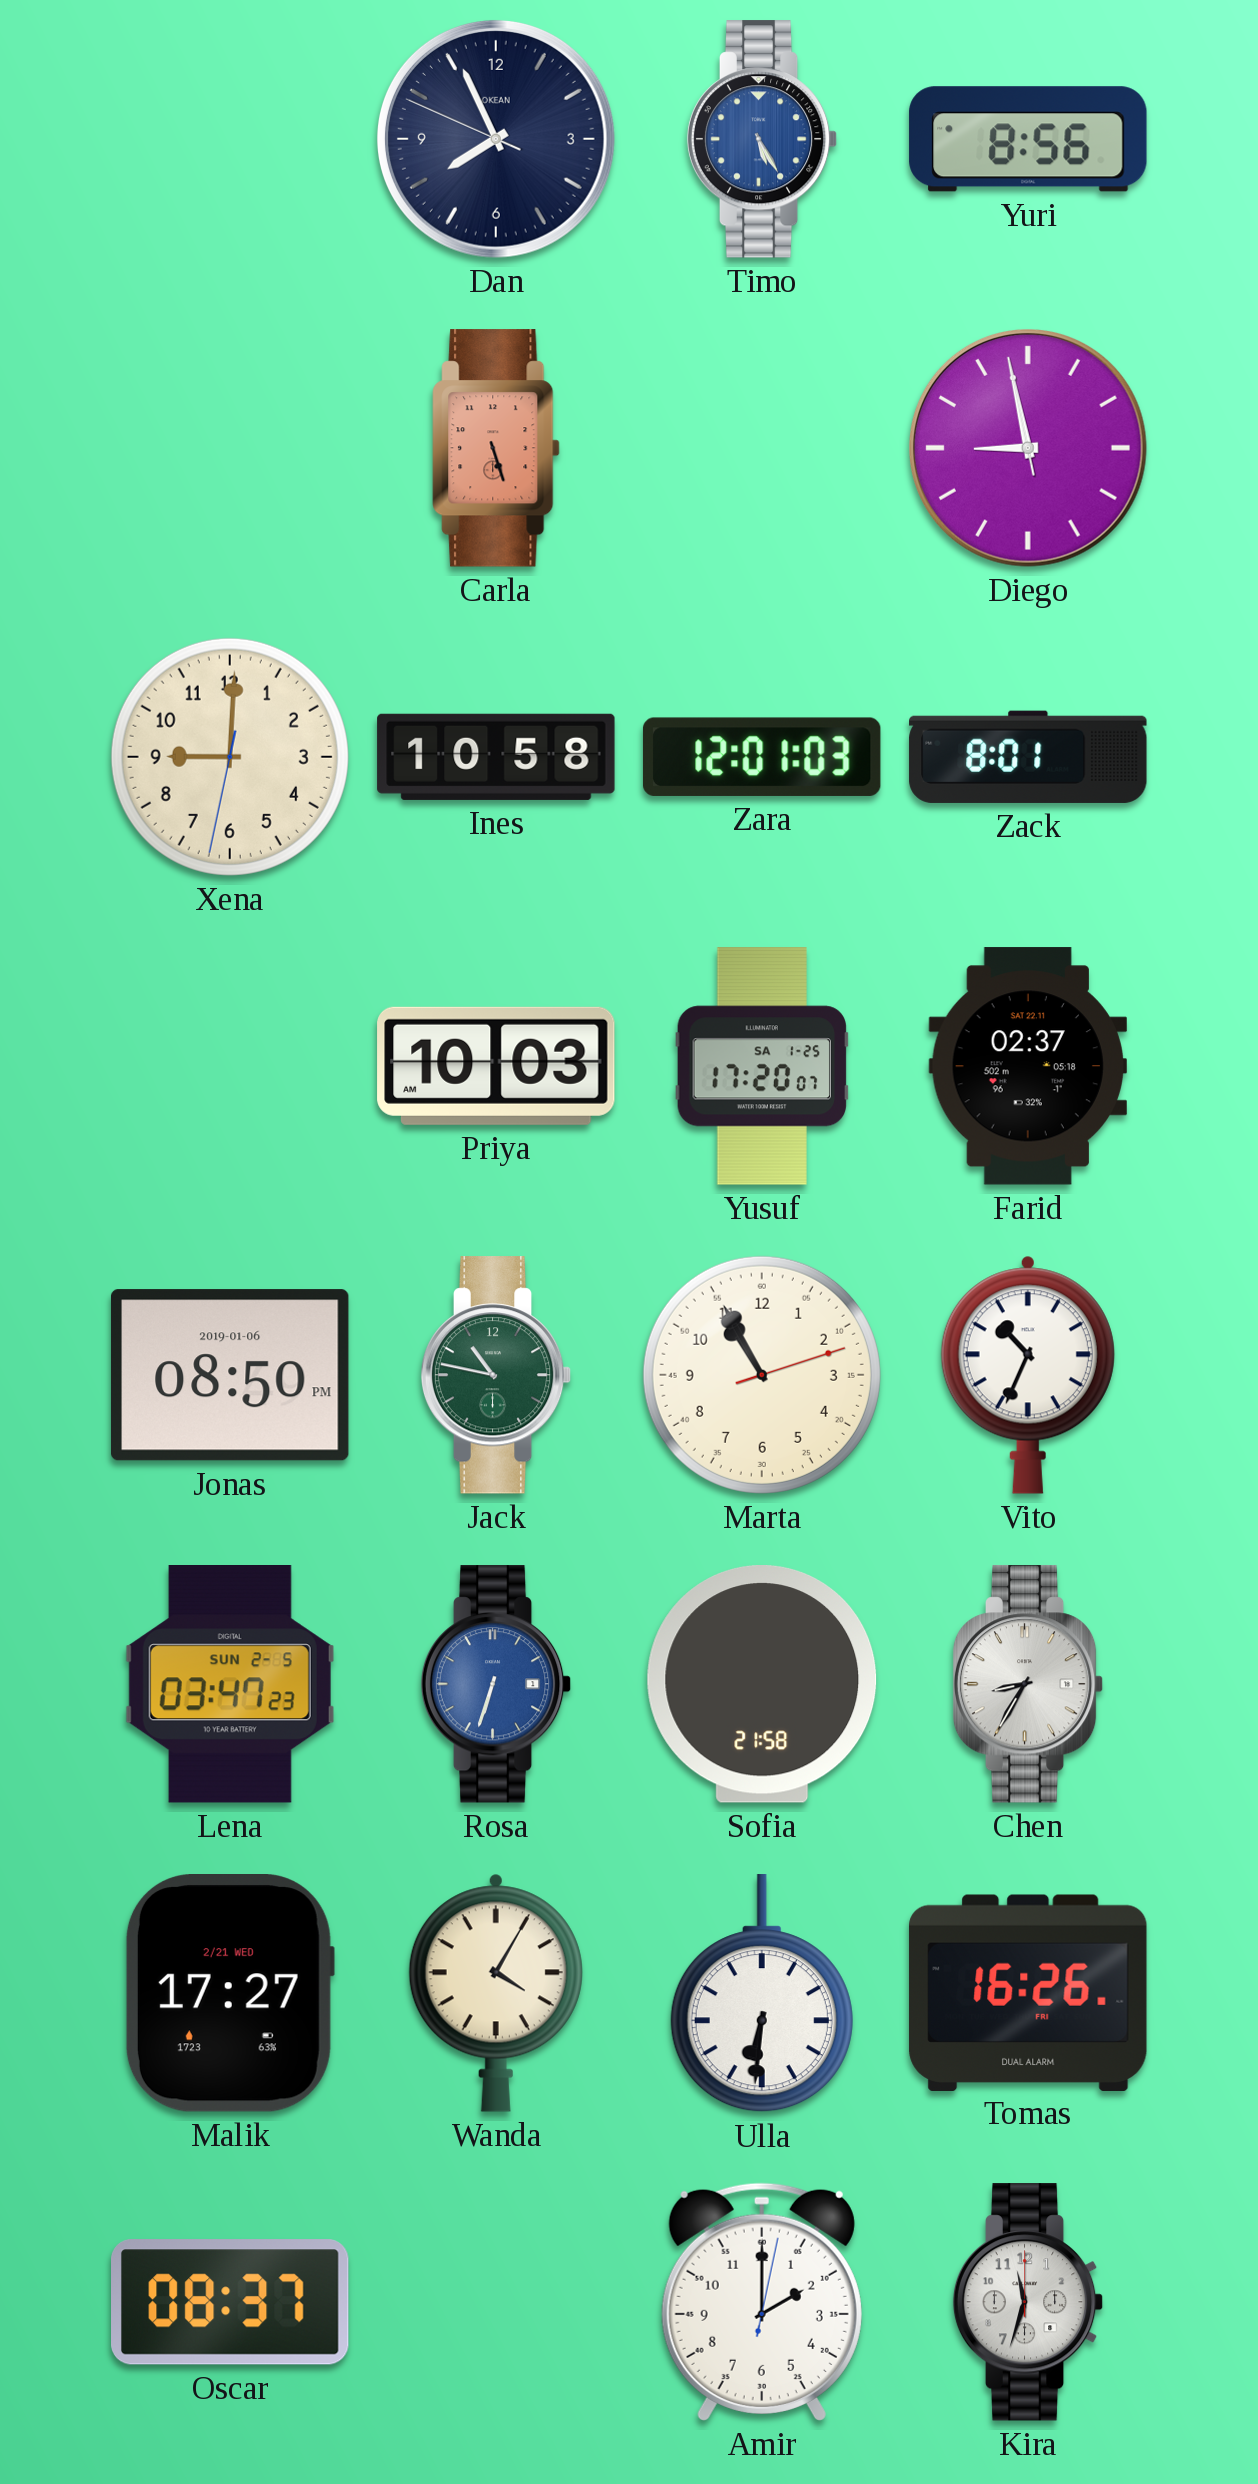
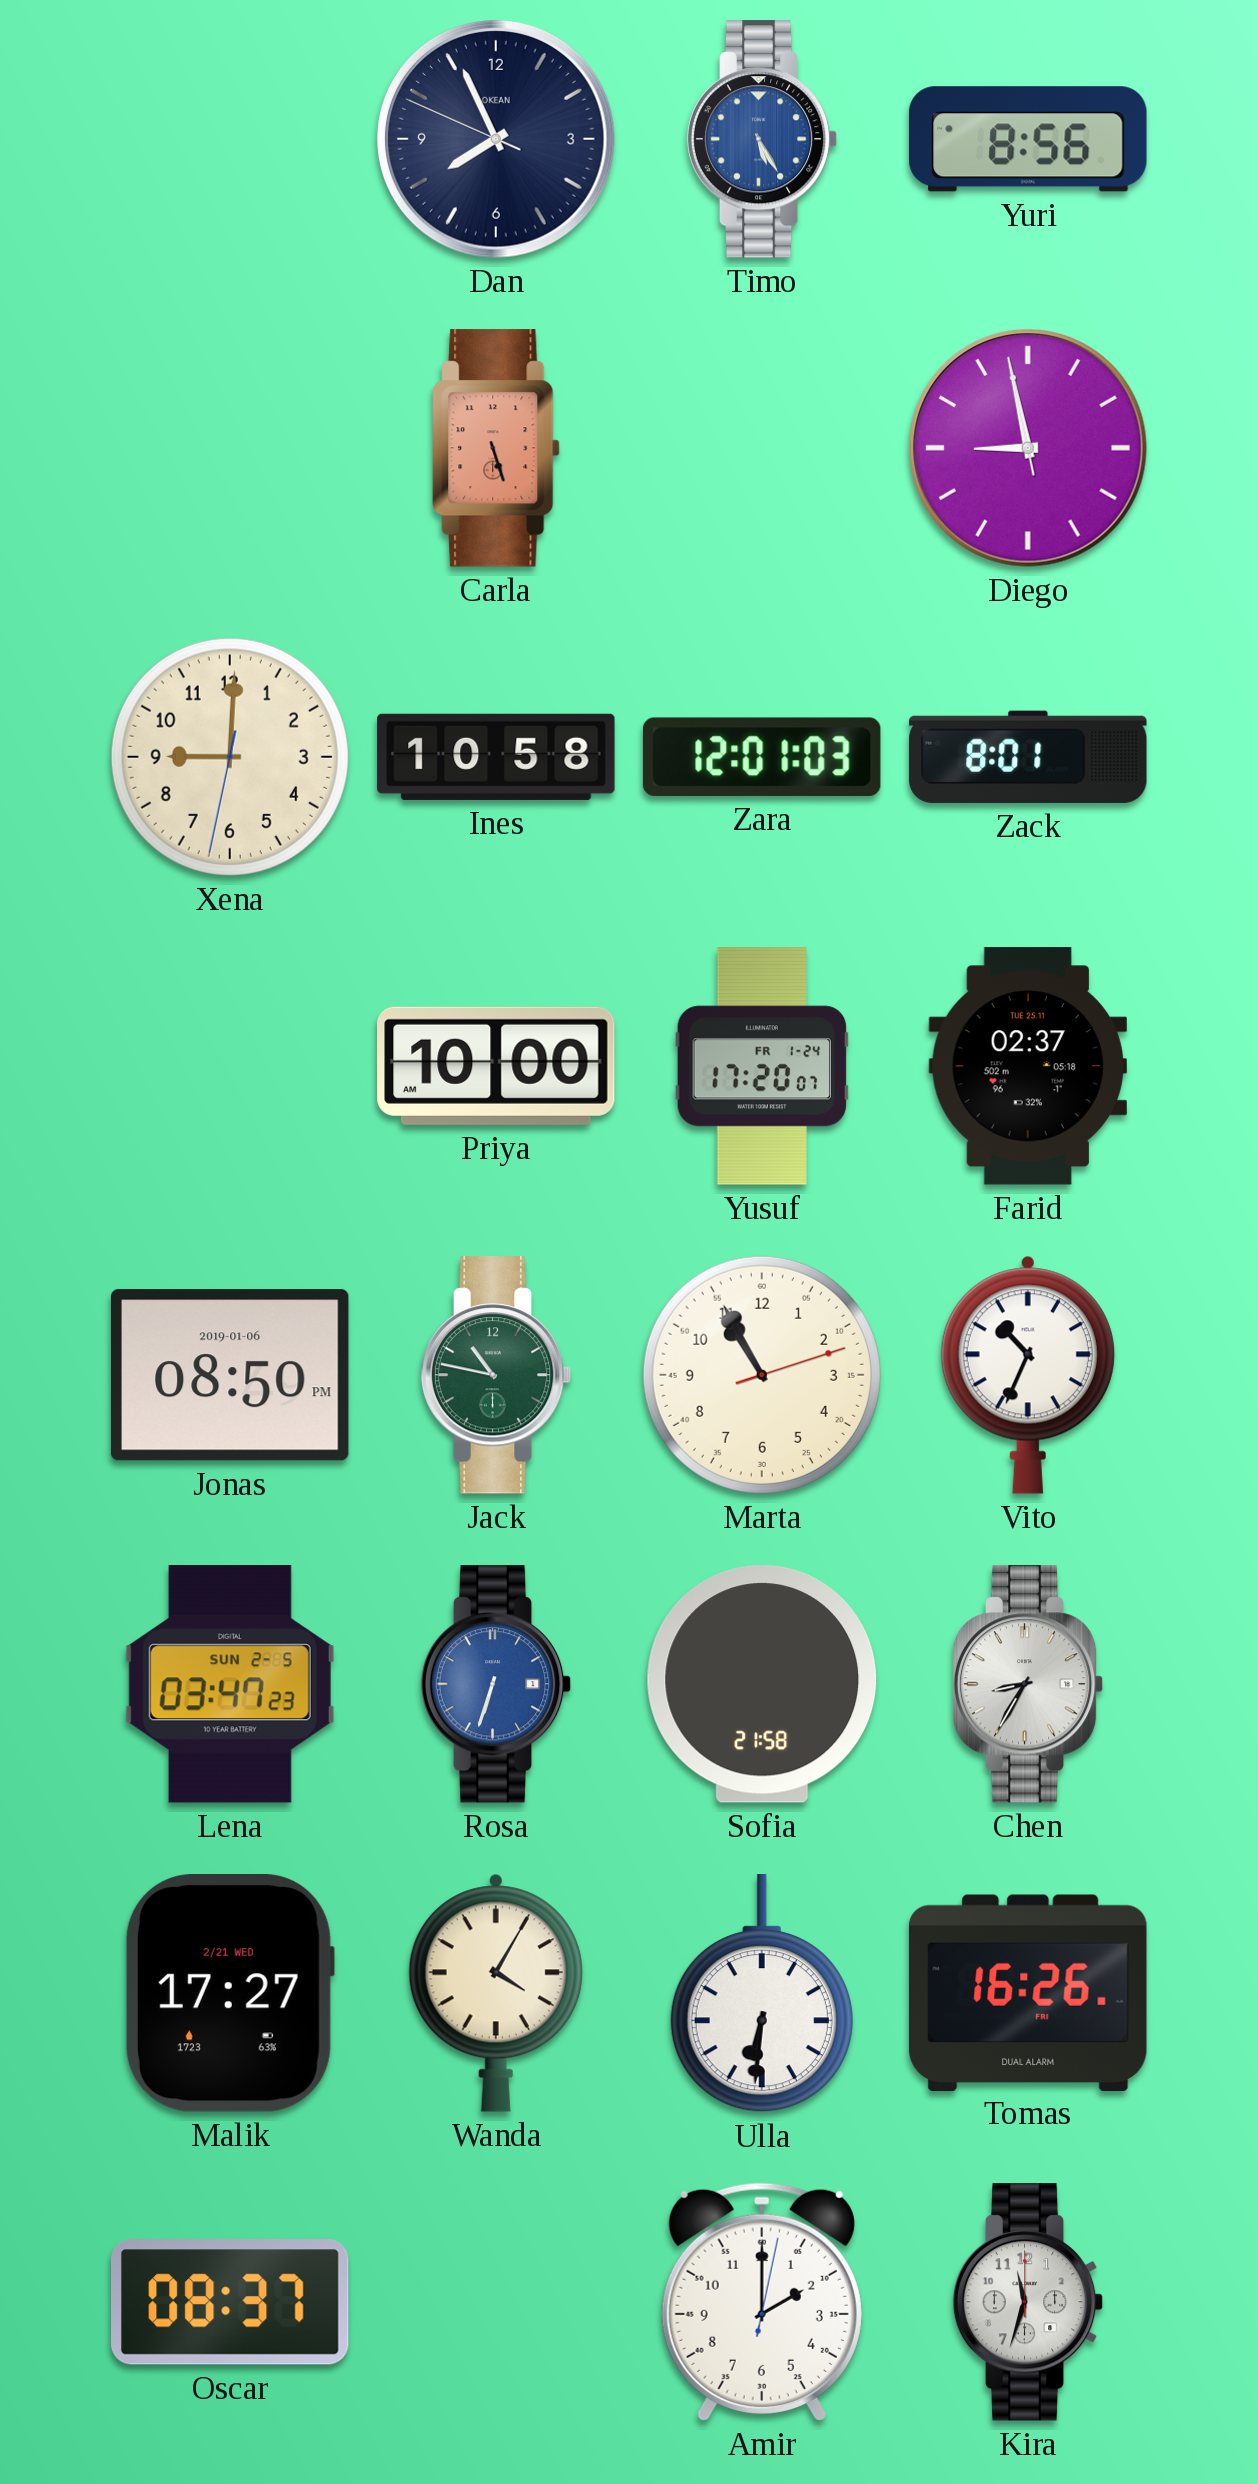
Priya: 10:03 -> 10:00 (496, 1066)
Yusuf date: SA 1-25 -> FR 1-24 (762, 1066)
Farid date: SAT 22.11 -> TUE 25.11 (1028, 1066)
